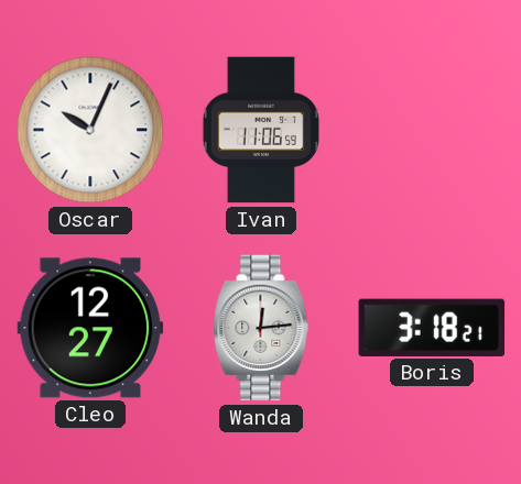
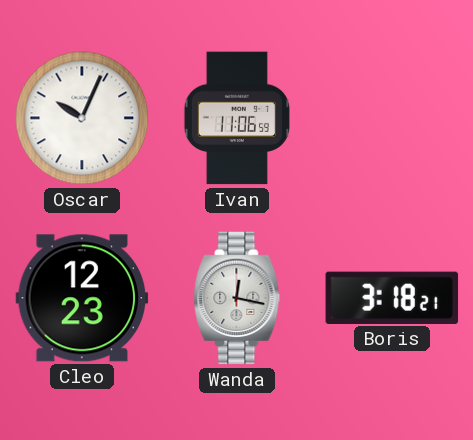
Cleo: 12:27 -> 12:23 (82, 298)
Wanda: 12:14 -> 12:17 (237, 298)
